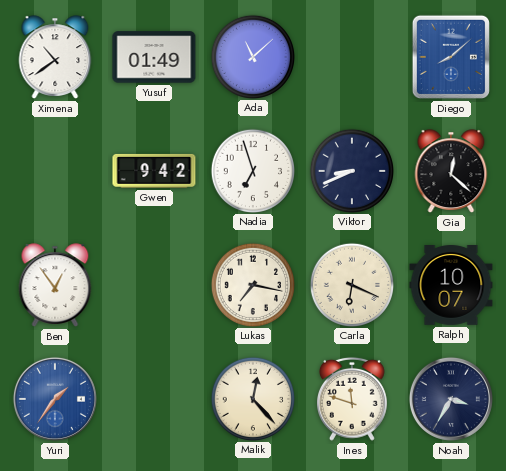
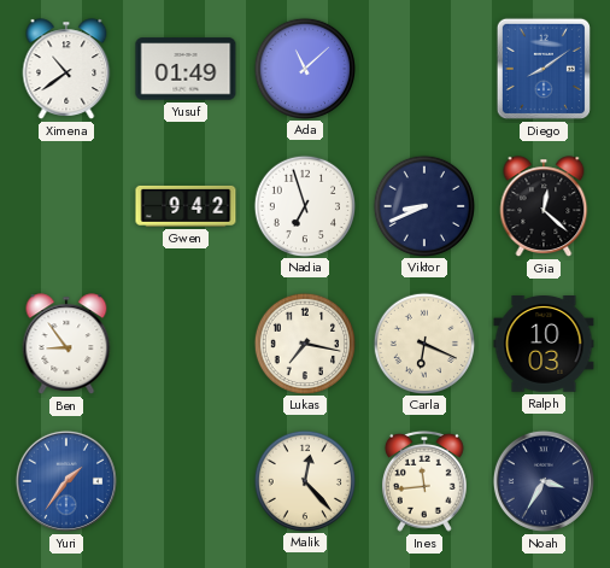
Diego: 8:08 -> 8:09 (544, 69)
Ben: 12:54 -> 8:54 (66, 344)
Ralph: 10:07 -> 10:03 (544, 345)
Ines: 11:48 -> 11:44 (426, 481)
